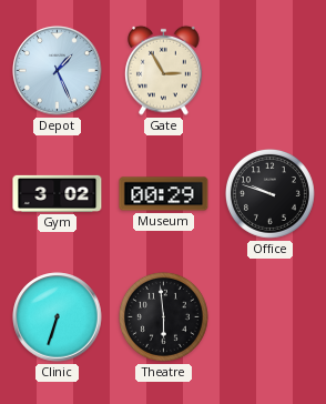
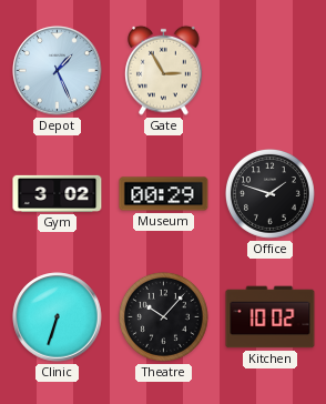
Office: 9:48 -> 1:48 (269, 193)
Theatre: 5:59 -> 10:07 (163, 316)
Kitchen: none -> 10:02 (271, 317)
